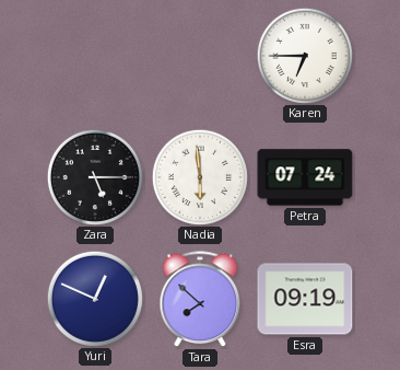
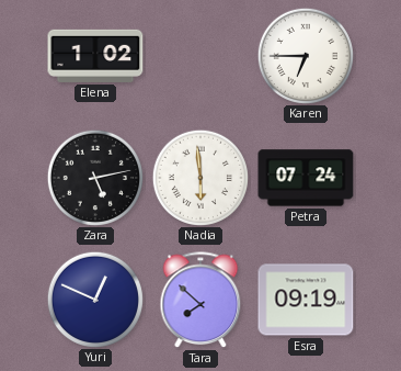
Elena: none -> 1:02 (95, 56)
Zara: 5:15 -> 5:13 (94, 177)
